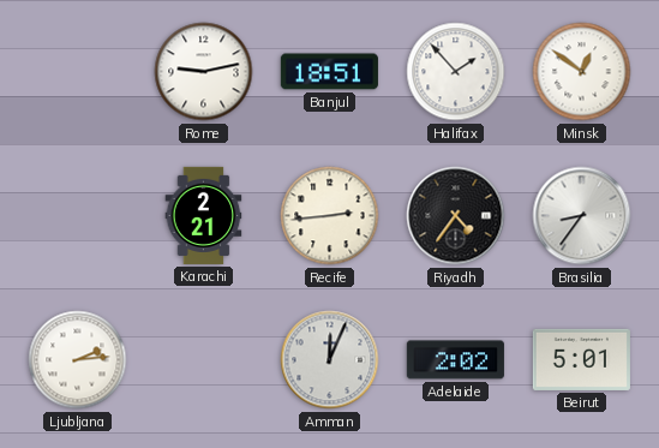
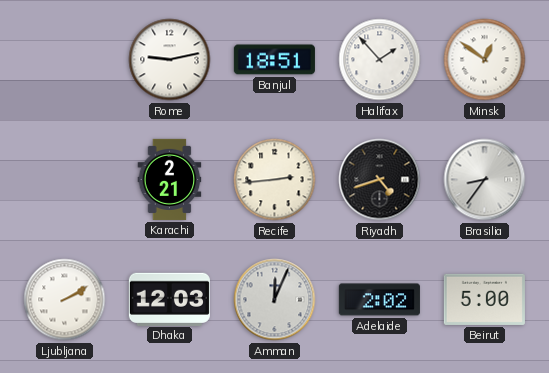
Riyadh: 4:36 -> 4:42 (380, 180)
Ljubljana: 2:14 -> 2:10 (65, 300)
Dhaka: none -> 12:03 (169, 299)
Beirut: 5:01 -> 5:00 (484, 299)
